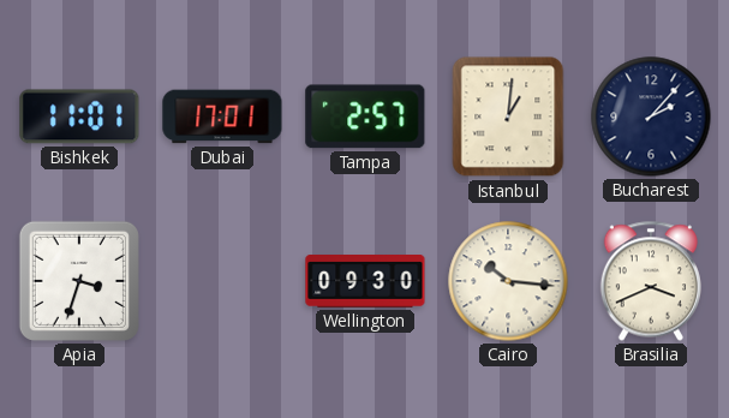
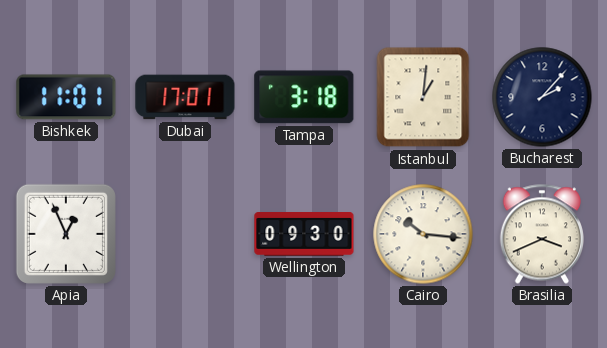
Tampa: 2:57 -> 3:18 (304, 97)
Apia: 3:33 -> 12:56 (66, 234)
